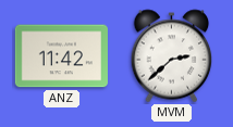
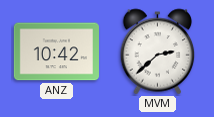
ANZ: 11:42 -> 10:42 (56, 52)
